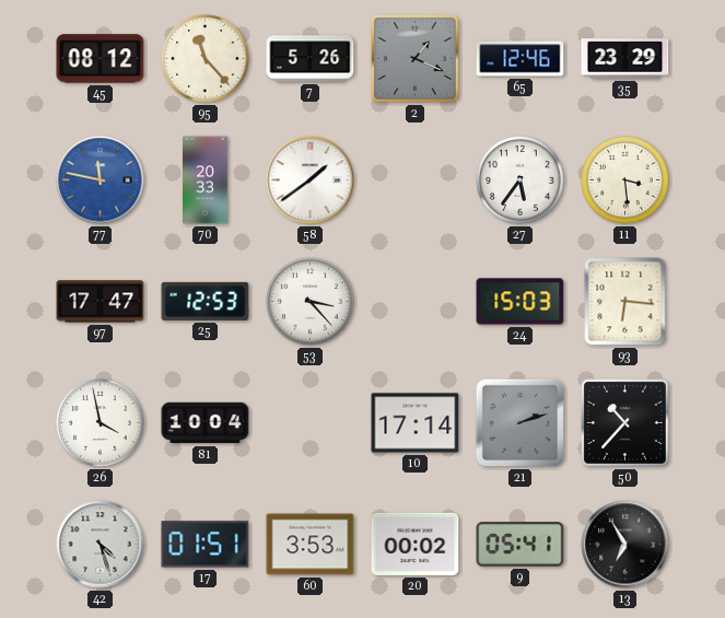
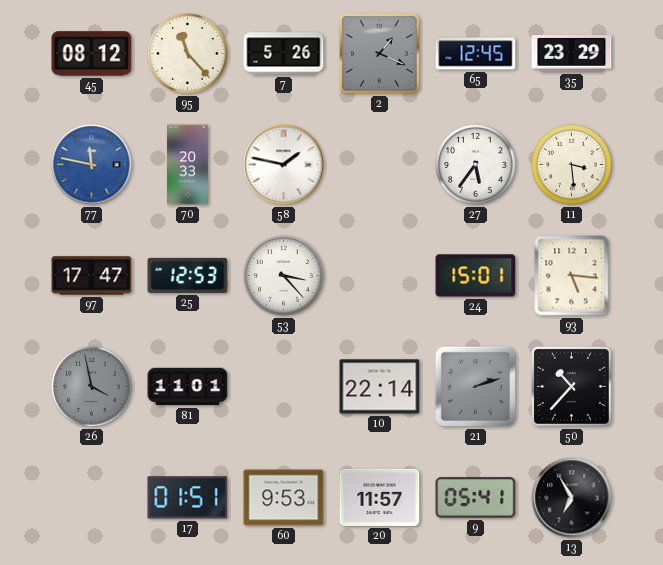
65: 12:46 -> 12:45 (476, 54)
58: 1:39 -> 1:47 (284, 165)
24: 15:03 -> 15:01 (476, 276)
93: 6:16 -> 5:16 (572, 276)
26 dial: white -> grey (92, 387)
81: 10:04 -> 11:01 (188, 387)
10: 17:14 -> 22:14 (380, 387)
42: 4:27 -> none (101, 545)
60: 3:53 -> 9:53 (284, 498)
20: 00:02 -> 11:57 (380, 497)
